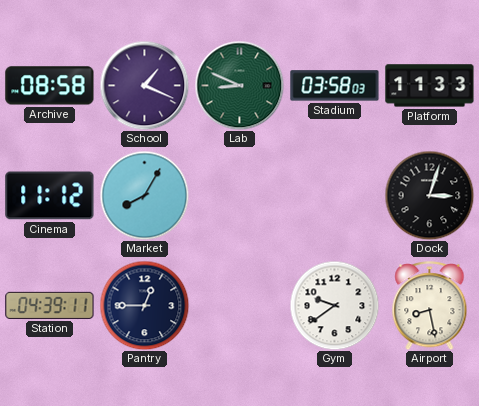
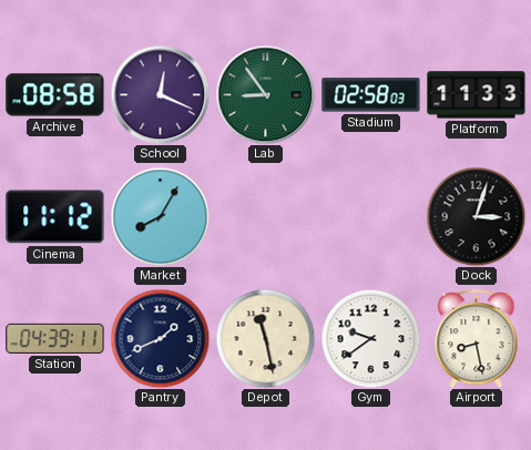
School: 1:19 -> 12:19 (160, 94)
Lab: 8:49 -> 8:54 (265, 94)
Stadium: 03:58 -> 02:58 (371, 95)
Pantry: 12:45 -> 1:41 (160, 338)
Depot: none -> 11:28 (265, 338)
